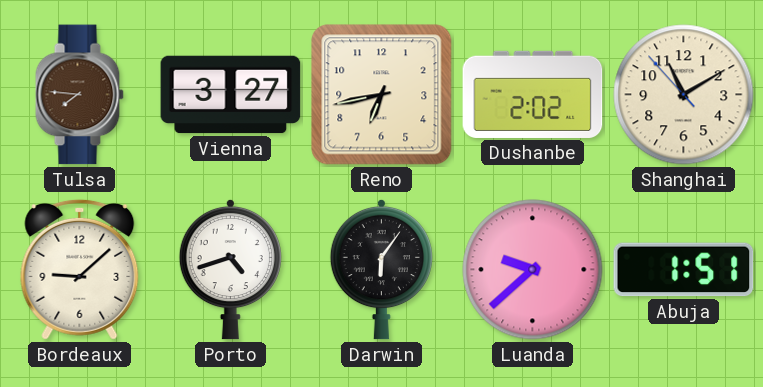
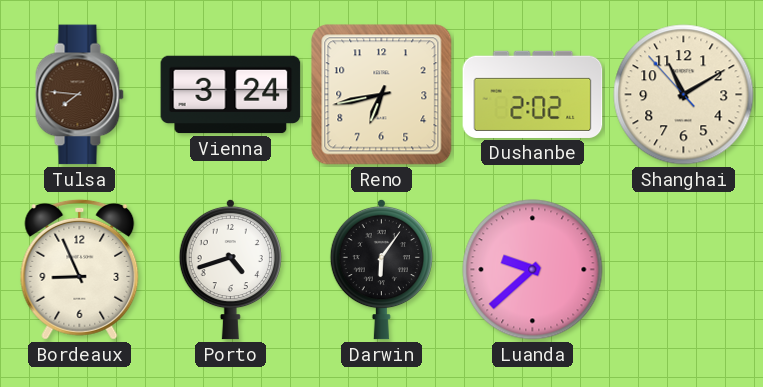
Vienna: 3:27 -> 3:24 (231, 95)
Bordeaux: 9:08 -> 8:56 (80, 269)
Abuja: 1:51 -> none (684, 270)
